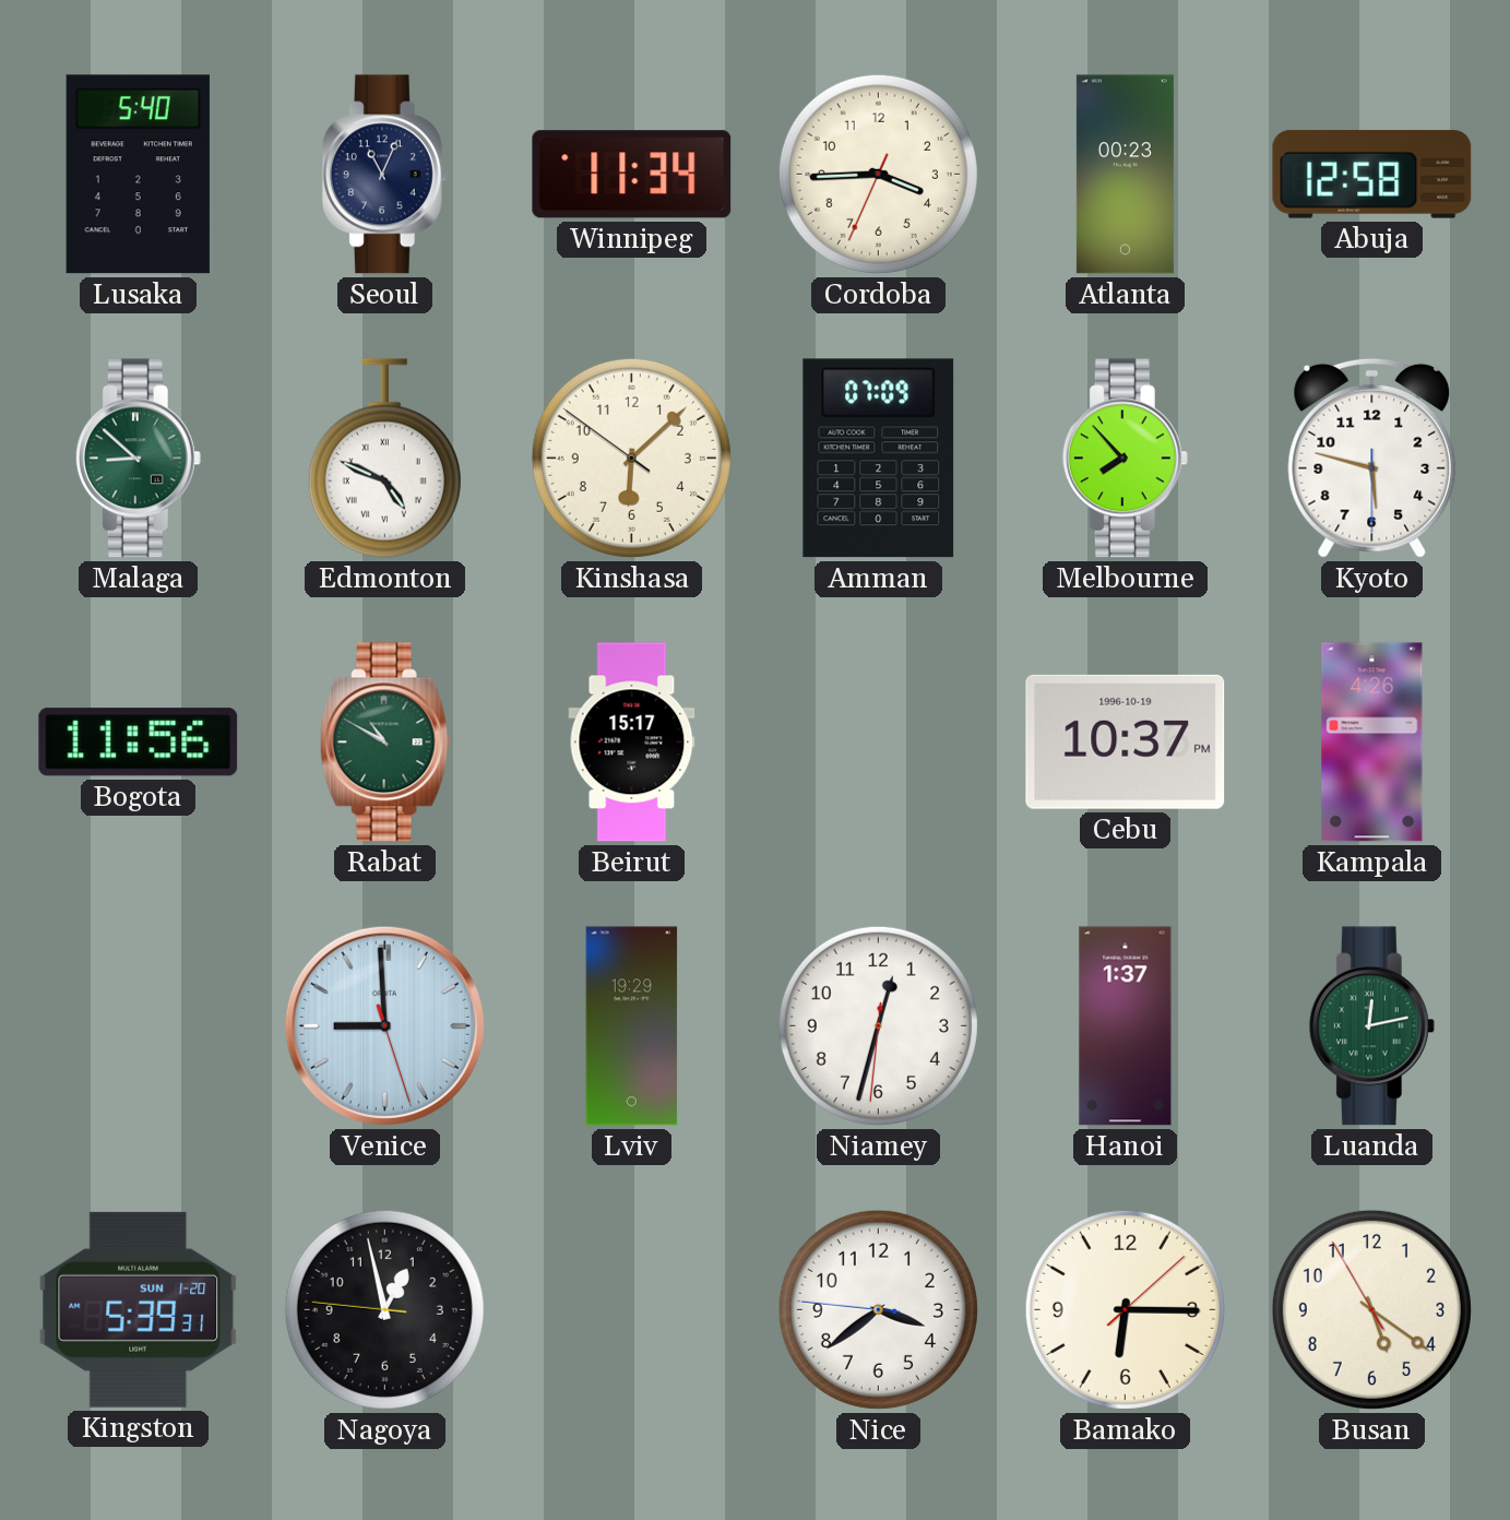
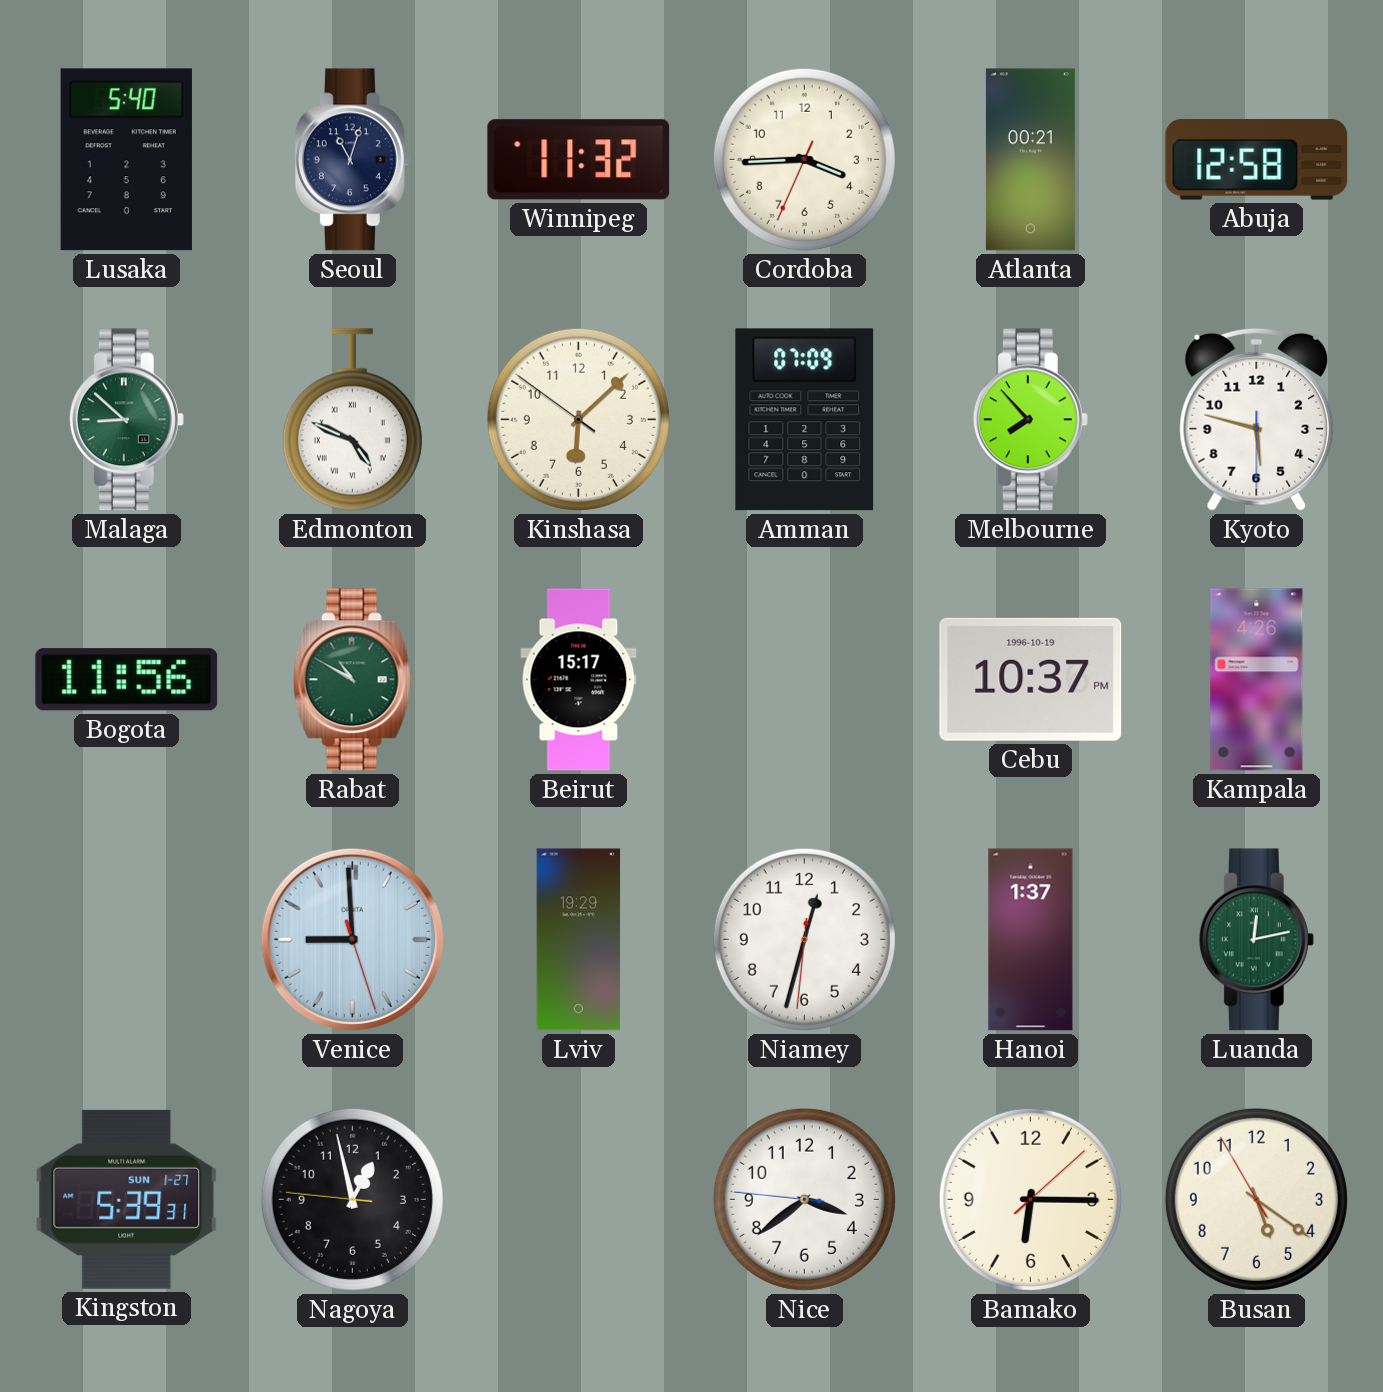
Seoul: 11:04 -> 11:03 (352, 160)
Winnipeg: 11:34 -> 11:32 (579, 160)
Atlanta: 00:23 -> 00:21 (1030, 160)
Kingston date: SUN 1-20 -> SUN 1-27 (127, 1199)
